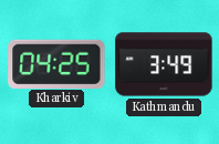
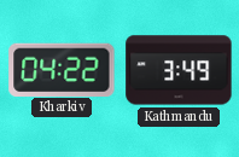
Kharkiv: 04:25 -> 04:22 (62, 69)
